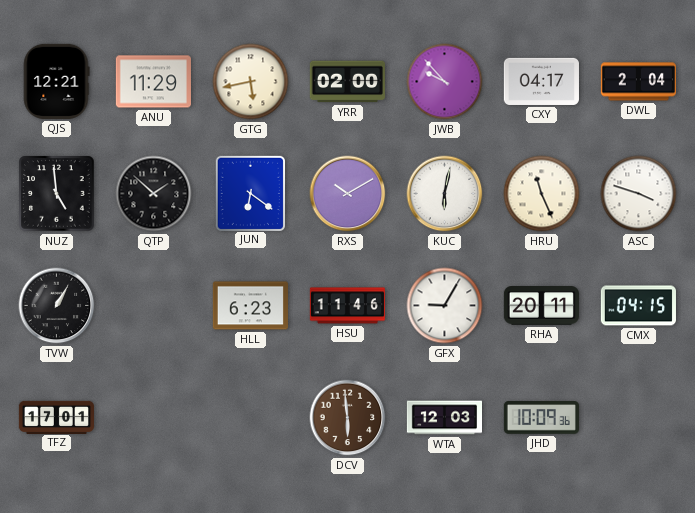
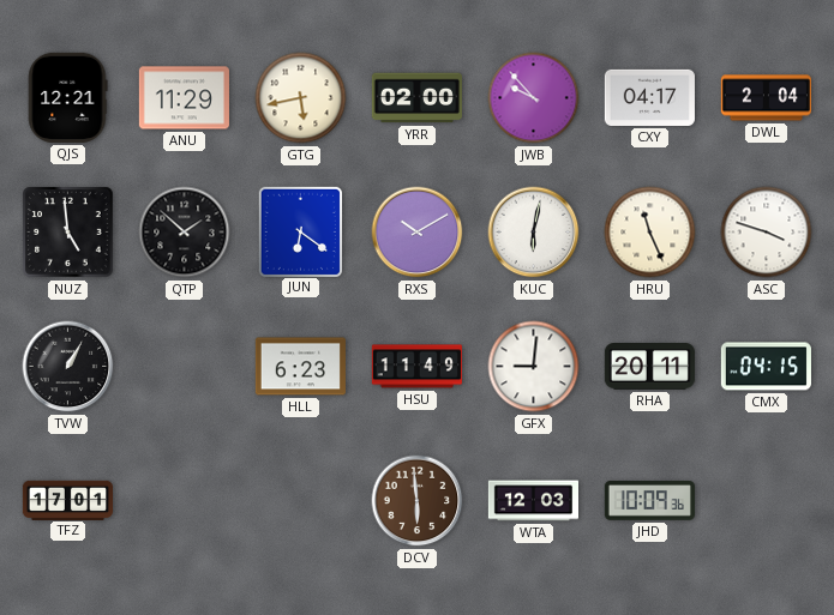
HSU: 11:46 -> 11:49 (416, 367)
GFX: 9:05 -> 9:01 (534, 367)
